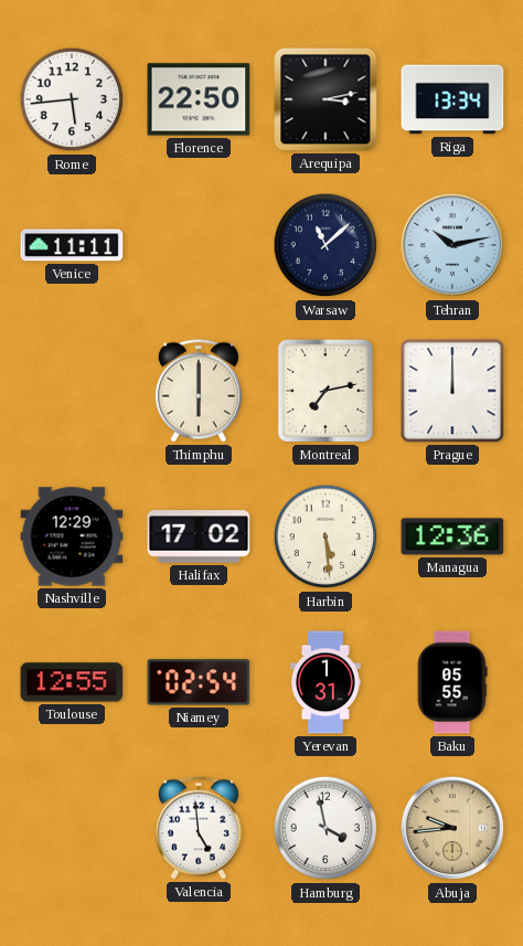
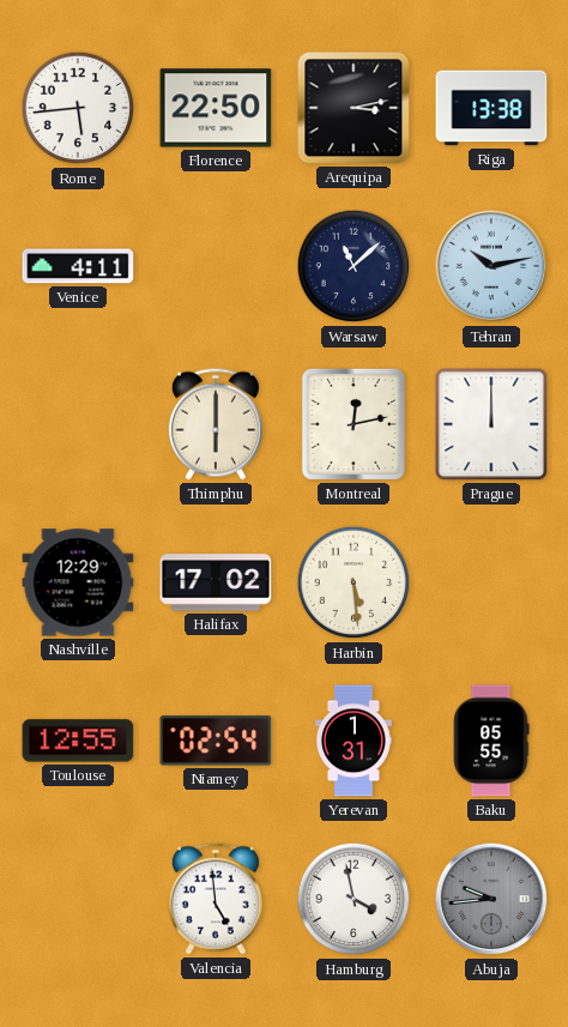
Riga: 13:34 -> 13:38 (491, 108)
Venice: 11:11 -> 4:11 (78, 266)
Montreal: 7:13 -> 12:13 (354, 424)
Managua: 12:36 -> none (452, 536)
Abuja dial: champagne -> grey (491, 899)
